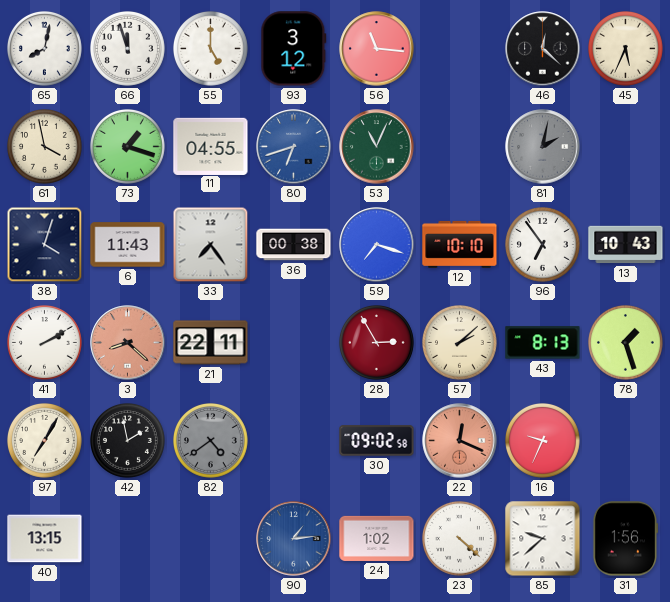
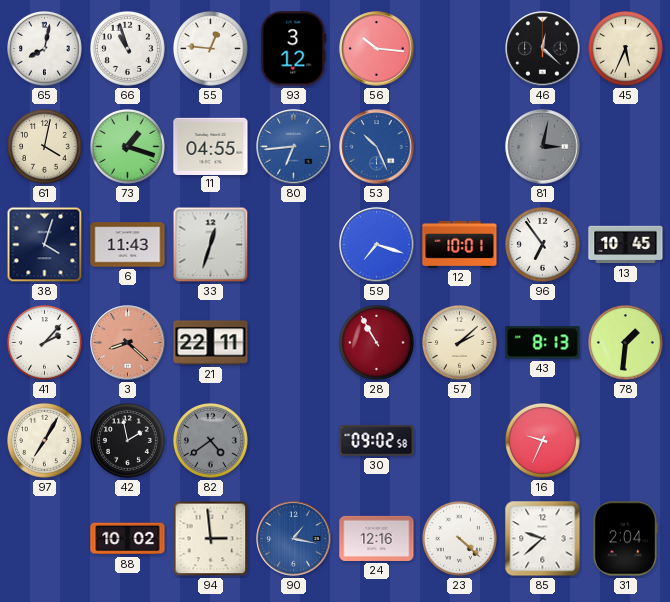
66: 11:57 -> 10:57 (128, 49)
55: 5:00 -> 12:46 (211, 49)
56: 11:16 -> 10:16 (377, 49)
61: 3:58 -> 4:02 (45, 147)
80: 6:42 -> 6:44 (294, 147)
53: 11:04 -> 10:26 (377, 147)
53 dial: green -> blue (377, 147)
81: 2:02 -> 3:02 (543, 147)
33: 7:24 -> 12:33 (211, 245)
36: 00:38 -> none (294, 245)
12: 10:10 -> 10:01 (460, 244)
13: 10:43 -> 10:45 (626, 245)
41: 2:10 -> 2:07 (45, 343)
28: 2:55 -> 10:55 (377, 343)
78: 1:27 -> 1:31 (626, 343)
22: 12:19 -> none (460, 441)
40: 13:15 -> none (45, 539)
88: none -> 10:02 (128, 539)
94: none -> 2:59 (211, 539)
90: 1:14 -> 1:17 (294, 539)
24: 1:02 -> 12:16 (377, 538)
31: 1:56 -> 2:04 (625, 539)
